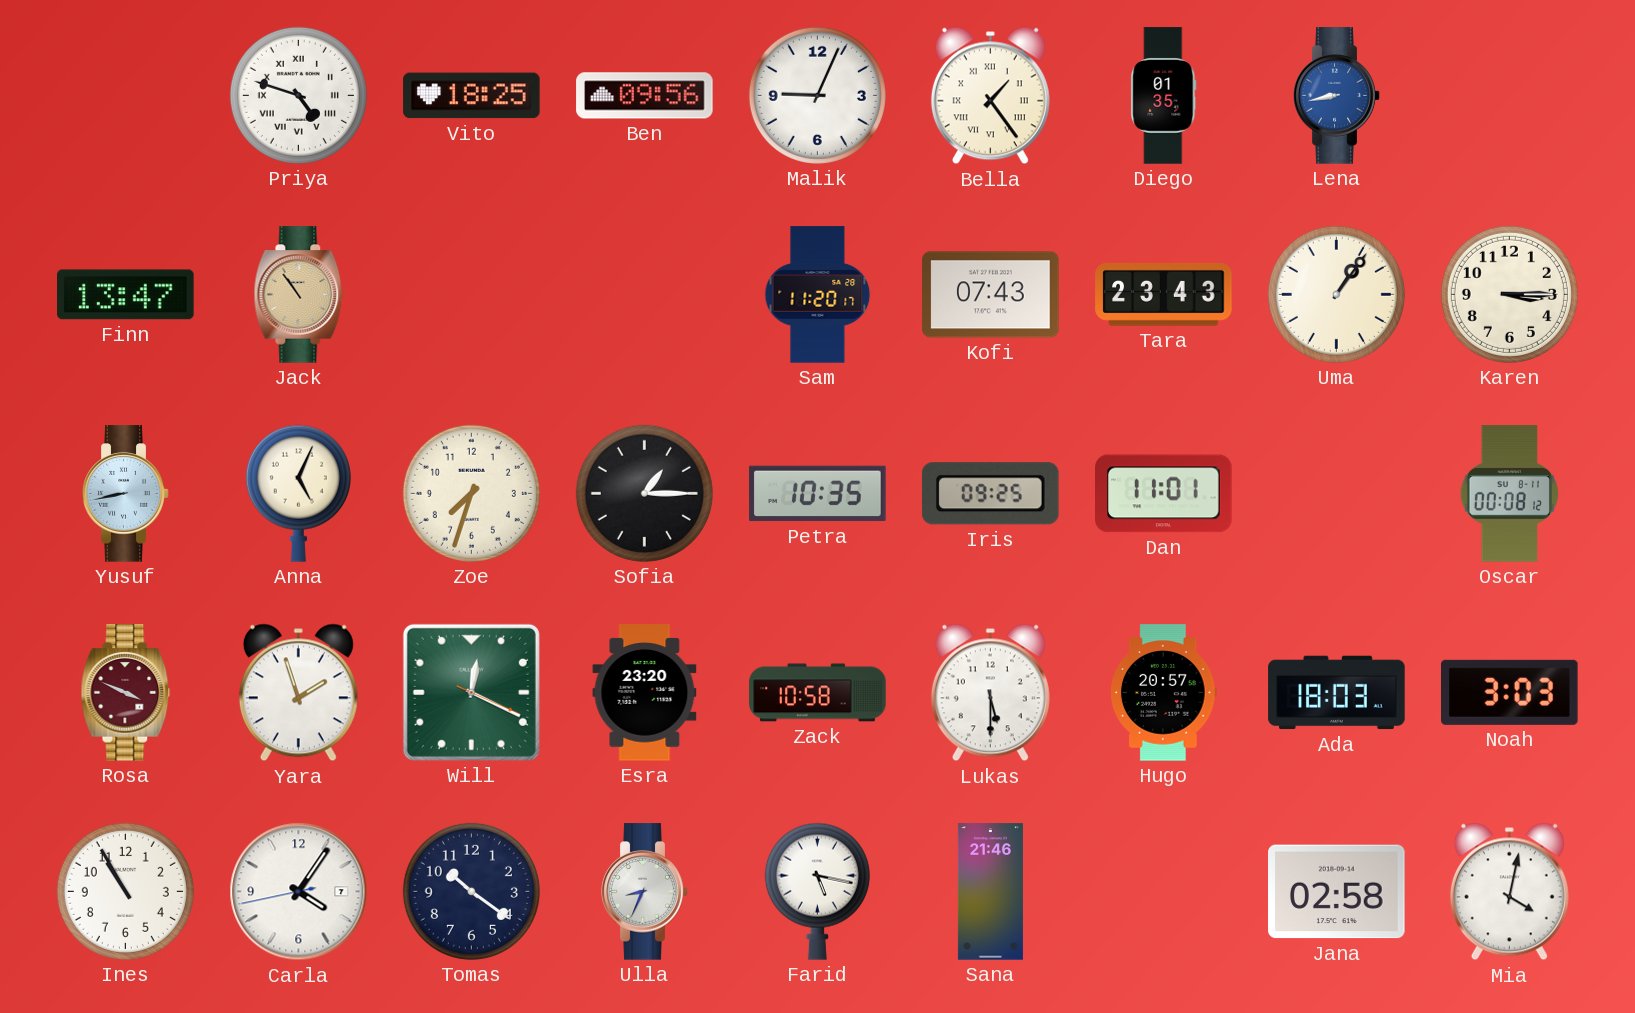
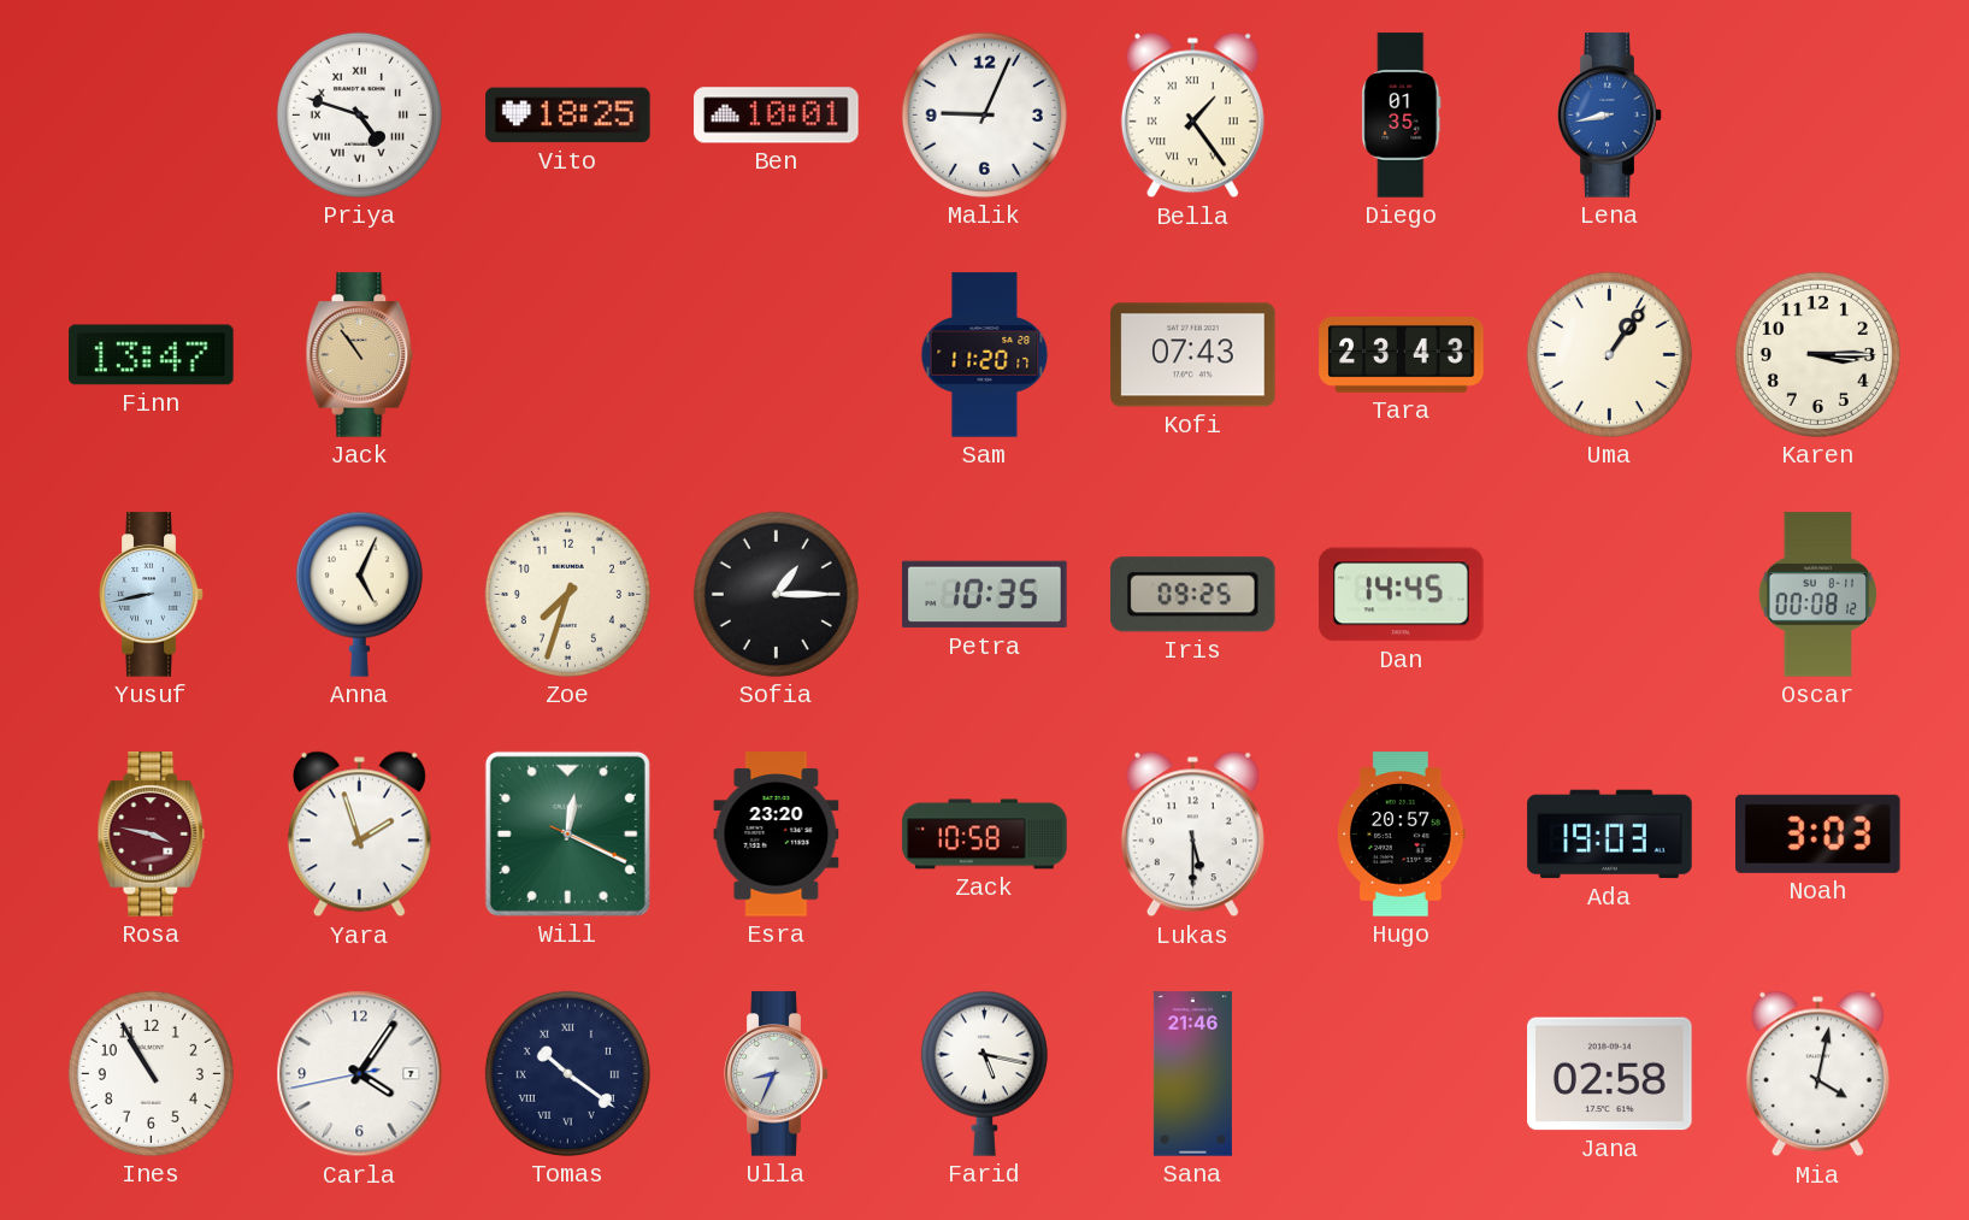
Ben: 09:56 -> 10:01 (777, 116)
Dan: 11:01 -> 14:45 (1402, 595)
Rosa: 3:49 -> 3:47 (152, 835)
Ada: 18:03 -> 19:03 (1610, 835)
Tomas numerals: Arabic -> Roman (567, 1073)
